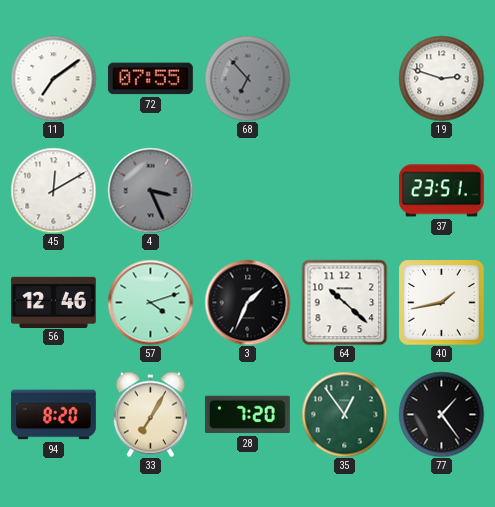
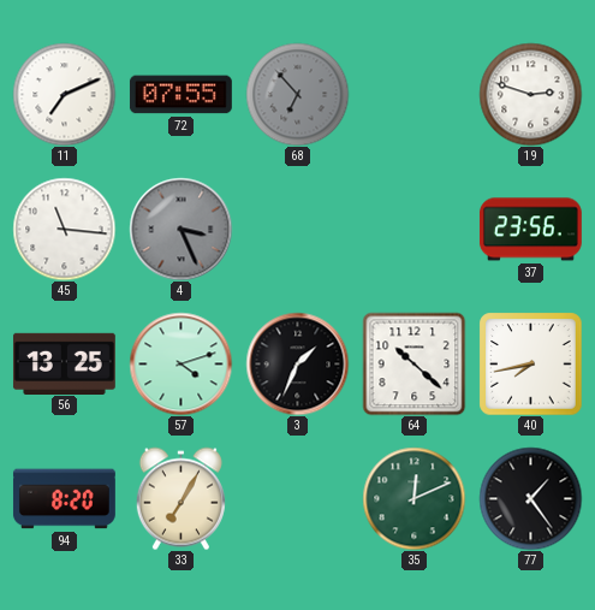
11: 7:09 -> 7:11 (64, 94)
45: 12:10 -> 11:16 (64, 229)
37: 23:51 -> 23:56 (530, 230)
56: 12:46 -> 13:25 (64, 363)
40: 1:43 -> 7:43 (530, 363)
28: 7:20 -> none (247, 415)
35: 12:54 -> 12:11 (413, 498)
